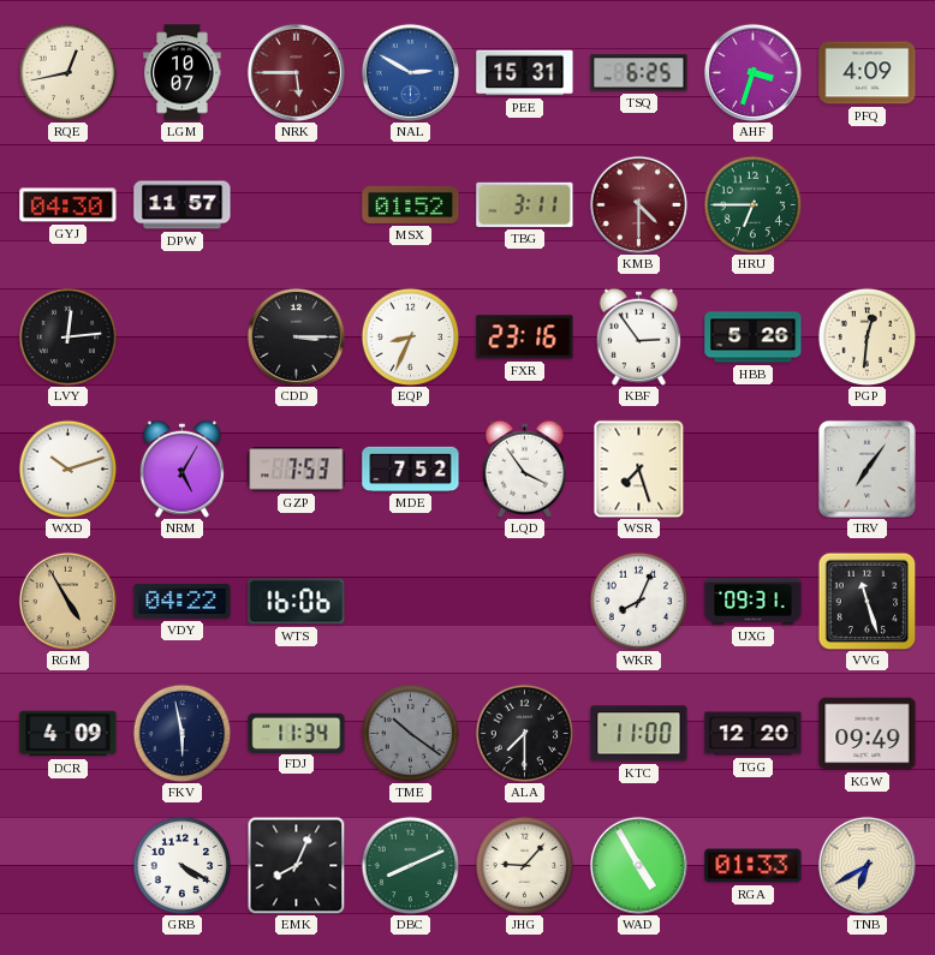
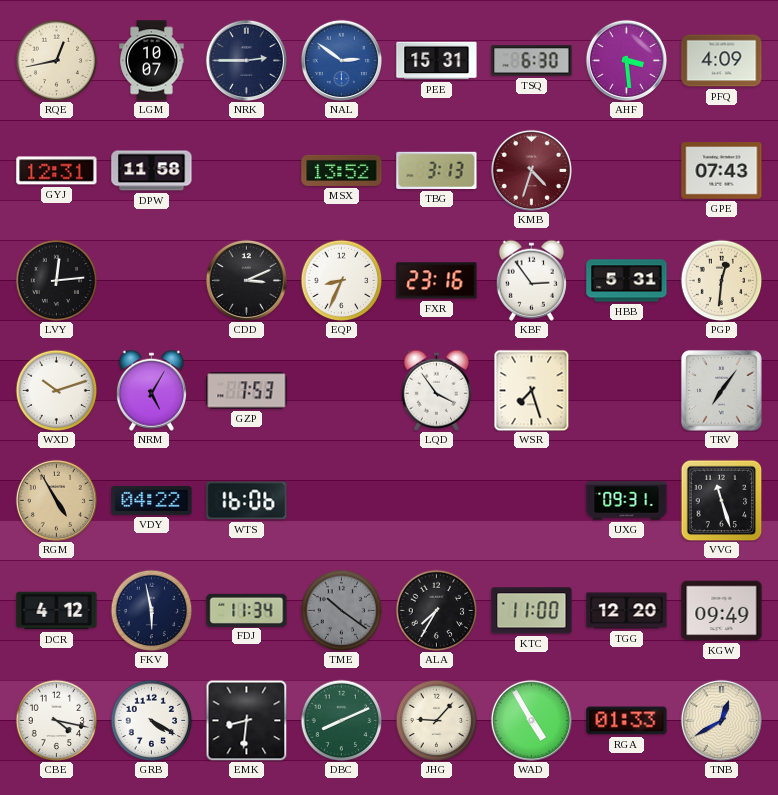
NRK: 5:45 -> 2:45 (246, 60)
NRK dial: burgundy -> navy (246, 60)
NAL: 2:50 -> 2:51 (341, 60)
TSQ: 6:25 -> 6:30 (532, 61)
AHF: 3:33 -> 3:29 (626, 60)
GYJ: 04:30 -> 12:31 (57, 171)
DPW: 11:57 -> 11:58 (152, 171)
MSX: 01:52 -> 13:52 (342, 170)
TBG: 3:11 -> 3:13 (437, 170)
KMB: 4:30 -> 4:33 (531, 170)
HRU: 6:45 -> none (752, 204)
GPE: none -> 07:43 (722, 171)
CDD: 3:15 -> 3:11 (246, 280)
HBB: 5:26 -> 5:31 (627, 281)
MDE: 7:52 -> none (411, 468)
WKR: 8:04 -> none (638, 601)
DCR: 4:09 -> 4:12 (57, 611)
ALA: 7:30 -> 7:35 (436, 610)
CBE: none -> 4:17 (56, 720)
EMK: 8:04 -> 8:31 (246, 720)
TNB: 6:40 -> 12:40 (721, 720)
